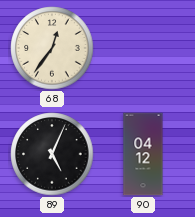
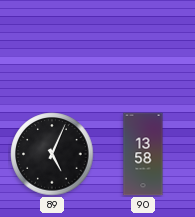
68: 12:36 -> none (52, 48)
90: 04:12 -> 13:58 (143, 154)
